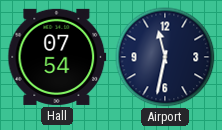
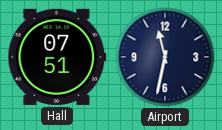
Hall: 07:54 -> 07:51 (57, 57)
